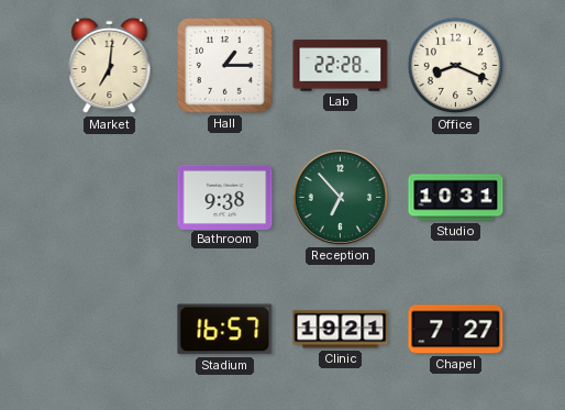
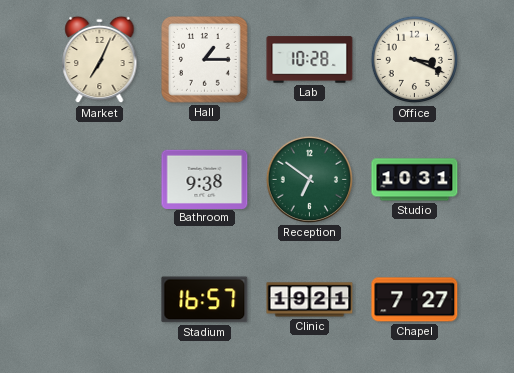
Market: 7:01 -> 7:04 (100, 60)
Lab: 22:28 -> 10:28 (310, 60)
Office: 8:19 -> 3:19 (415, 60)
Reception: 6:53 -> 6:51 (309, 179)
